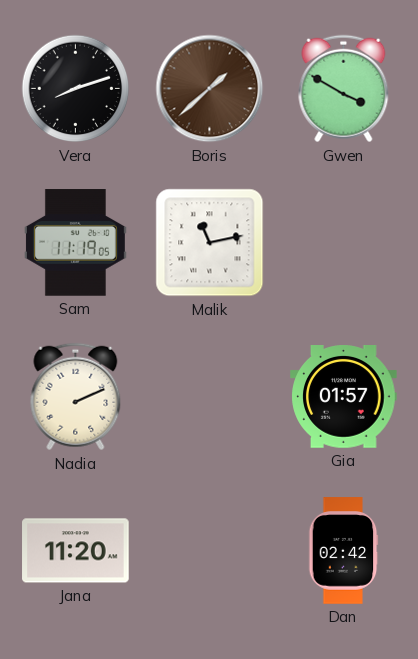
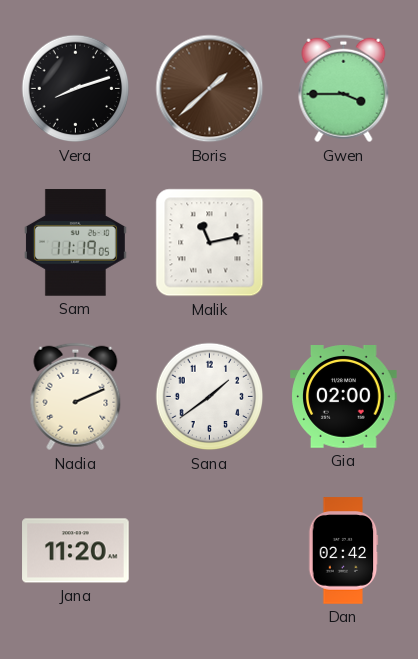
Gwen: 3:50 -> 3:45 (344, 89)
Sana: none -> 1:39 (210, 397)
Gia: 01:57 -> 02:00 (344, 397)
